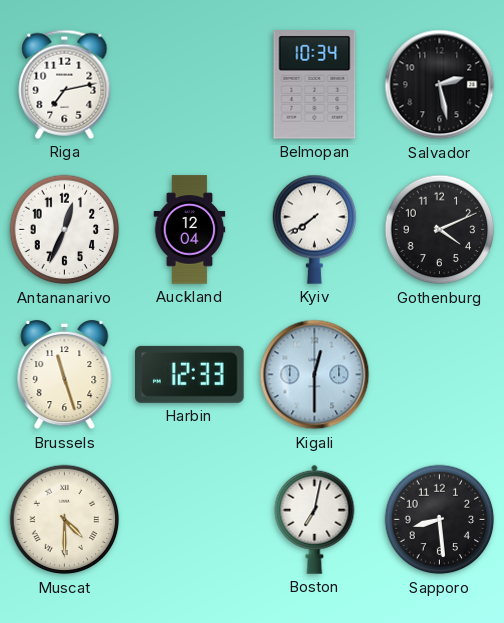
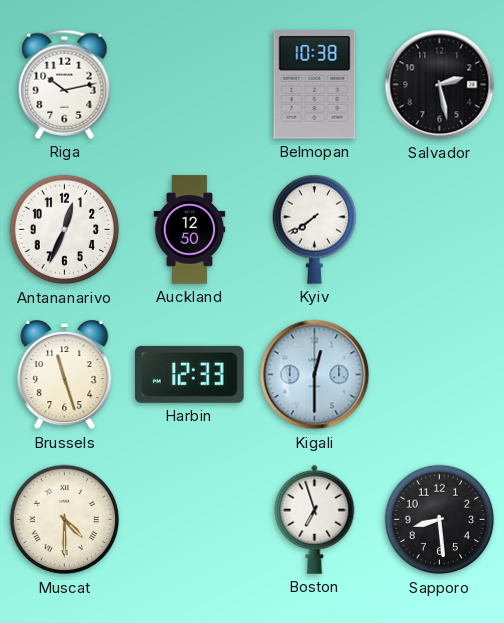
Riga: 7:13 -> 10:13 (65, 84)
Belmopan: 10:34 -> 10:38 (315, 85)
Auckland: 12:04 -> 12:50 (190, 230)
Gothenburg: 4:11 -> none (440, 230)
Boston: 7:02 -> 6:57 (315, 519)
